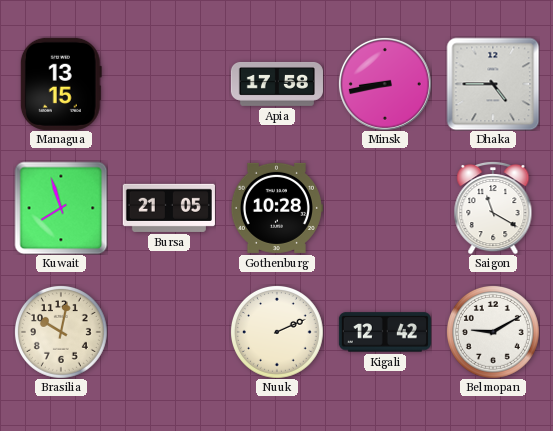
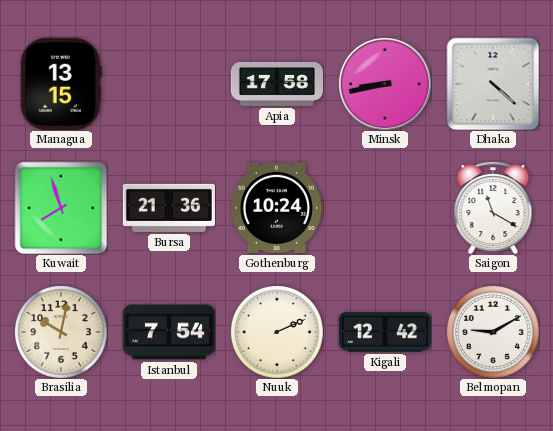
Dhaka: 4:45 -> 4:22 (493, 84)
Bursa: 21:05 -> 21:36 (169, 208)
Gothenburg: 10:28 -> 10:24 (277, 208)
Istanbul: none -> 7:54 (169, 332)
